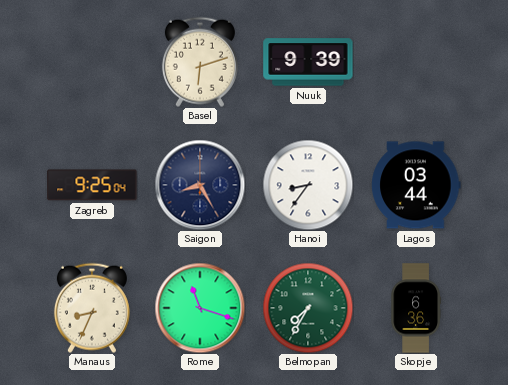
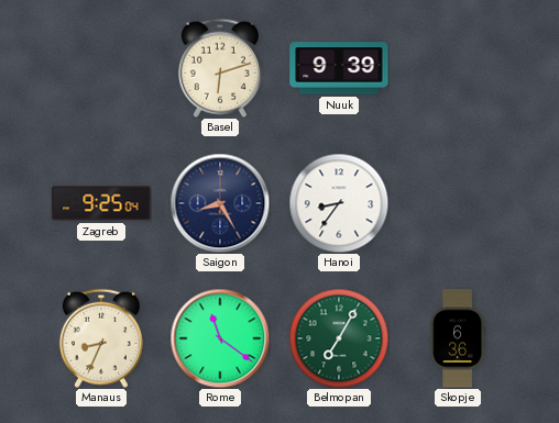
Lagos: 03:44 -> none (416, 185)
Rome: 11:18 -> 11:21 (220, 338)
Belmopan: 7:35 -> 7:05 (339, 338)
